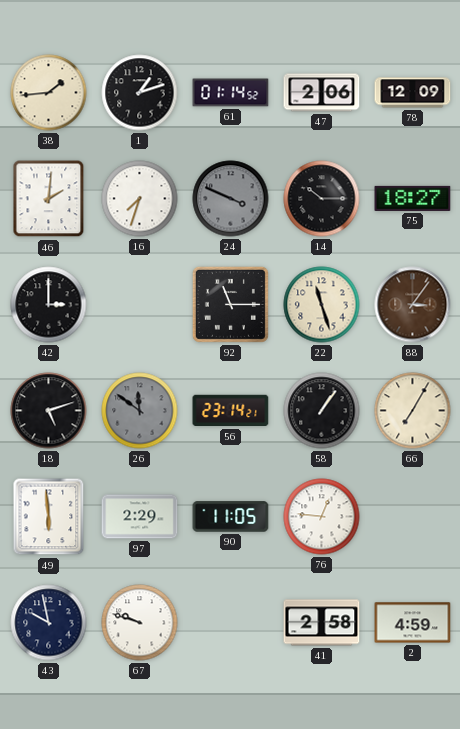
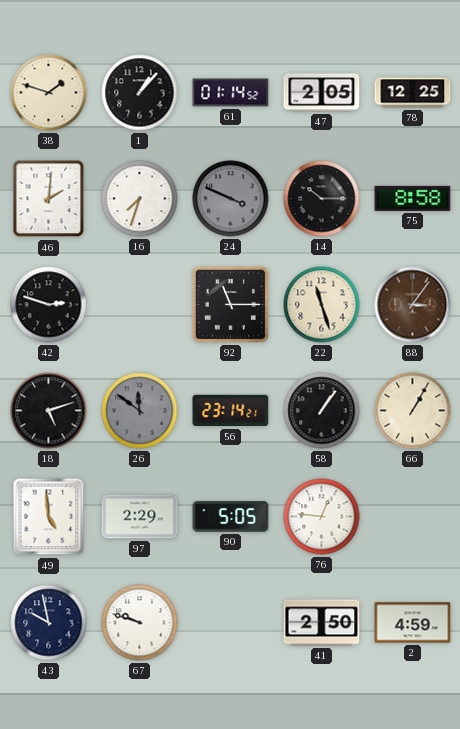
38: 1:44 -> 1:48 (49, 93)
1: 1:12 -> 1:07 (140, 93)
47: 2:06 -> 2:05 (322, 93)
78: 12:09 -> 12:25 (413, 93)
75: 18:27 -> 8:58 (413, 198)
42: 3:00 -> 2:48 (49, 305)
66: 7:05 -> 1:05 (413, 411)
49: 5:59 -> 4:59 (49, 517)
90: 11:05 -> 5:05 (231, 517)
41: 2:58 -> 2:50 (322, 623)
